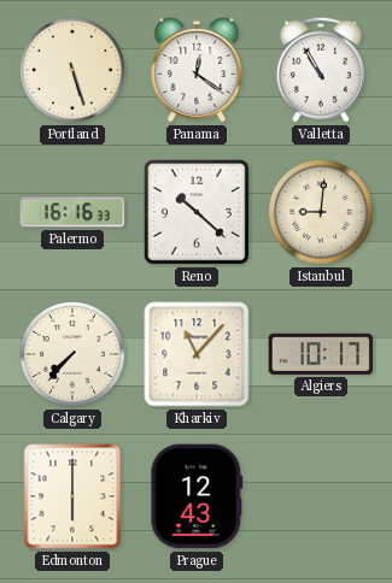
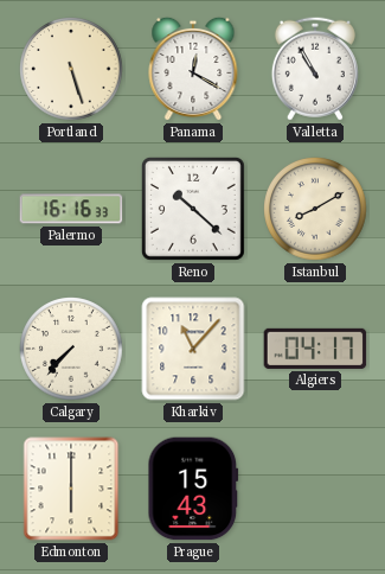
Panama: 12:21 -> 12:20 (193, 69)
Istanbul: 9:01 -> 8:10 (315, 209)
Algiers: 10:17 -> 04:17 (315, 349)
Prague: 12:43 -> 15:43 (193, 489)
